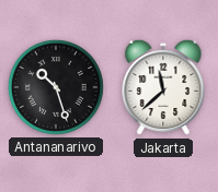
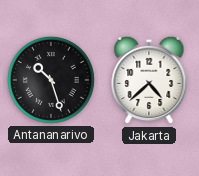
Jakarta: 11:38 -> 4:38 (149, 80)
